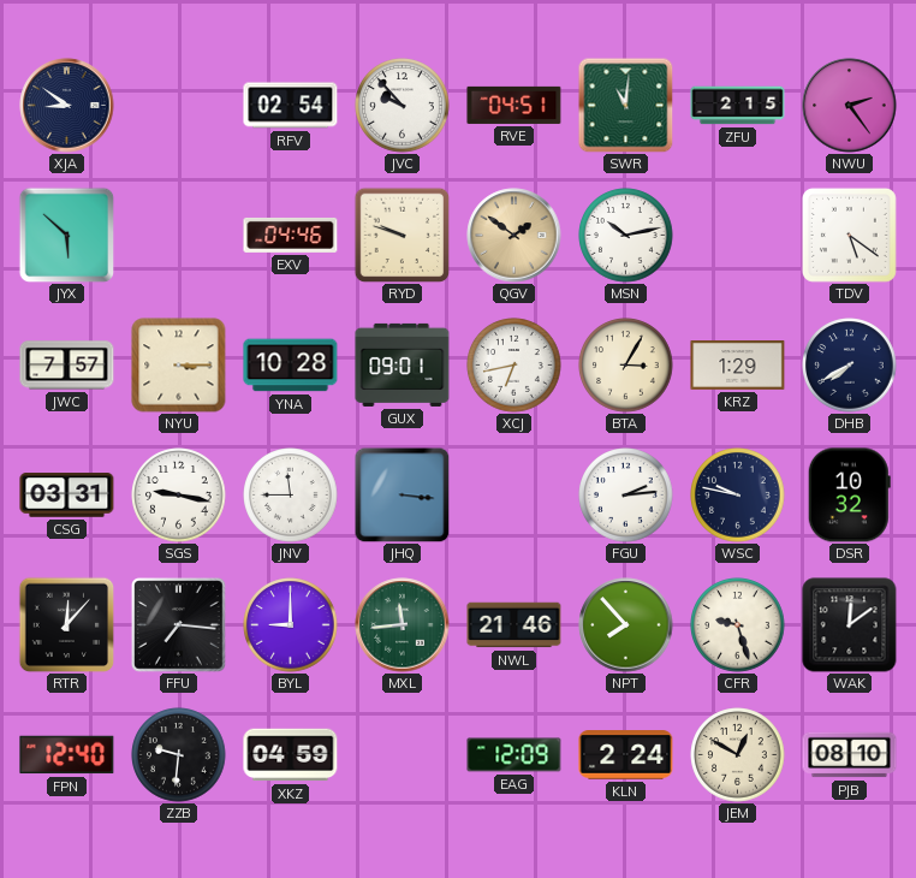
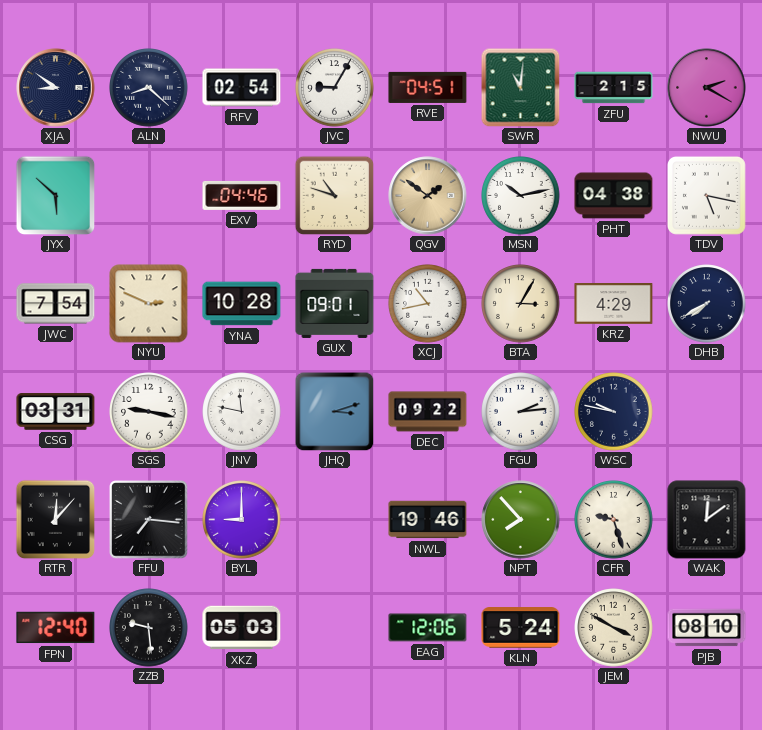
ALN: none -> 8:22 (149, 88)
JVC: 9:53 -> 9:05 (335, 88)
NWU: 2:24 -> 2:20 (707, 88)
RYD: 9:48 -> 10:48 (334, 195)
PHT: none -> 04:38 (614, 196)
TDV: 5:21 -> 5:17 (706, 195)
JWC: 7:57 -> 7:54 (56, 304)
NYU: 3:15 -> 2:49 (149, 304)
XCJ: 6:43 -> 10:43 (428, 304)
KRZ: 1:29 -> 4:29 (614, 304)
JNV: 11:45 -> 11:47 (242, 412)
JHQ: 3:16 -> 3:12 (334, 411)
DEC: none -> 09:22 (428, 412)
DSR: 10:32 -> none (849, 496)
MXL: 11:44 -> none (403, 625)
NWL: 21:46 -> 19:46 (428, 520)
ZZB: 9:31 -> 9:29 (149, 628)
XKZ: 04:59 -> 05:03 (242, 628)
EAG: 12:09 -> 12:06 (428, 628)
KLN: 2:24 -> 5:24 (521, 628)
JEM: 12:50 -> 3:50 (614, 628)
